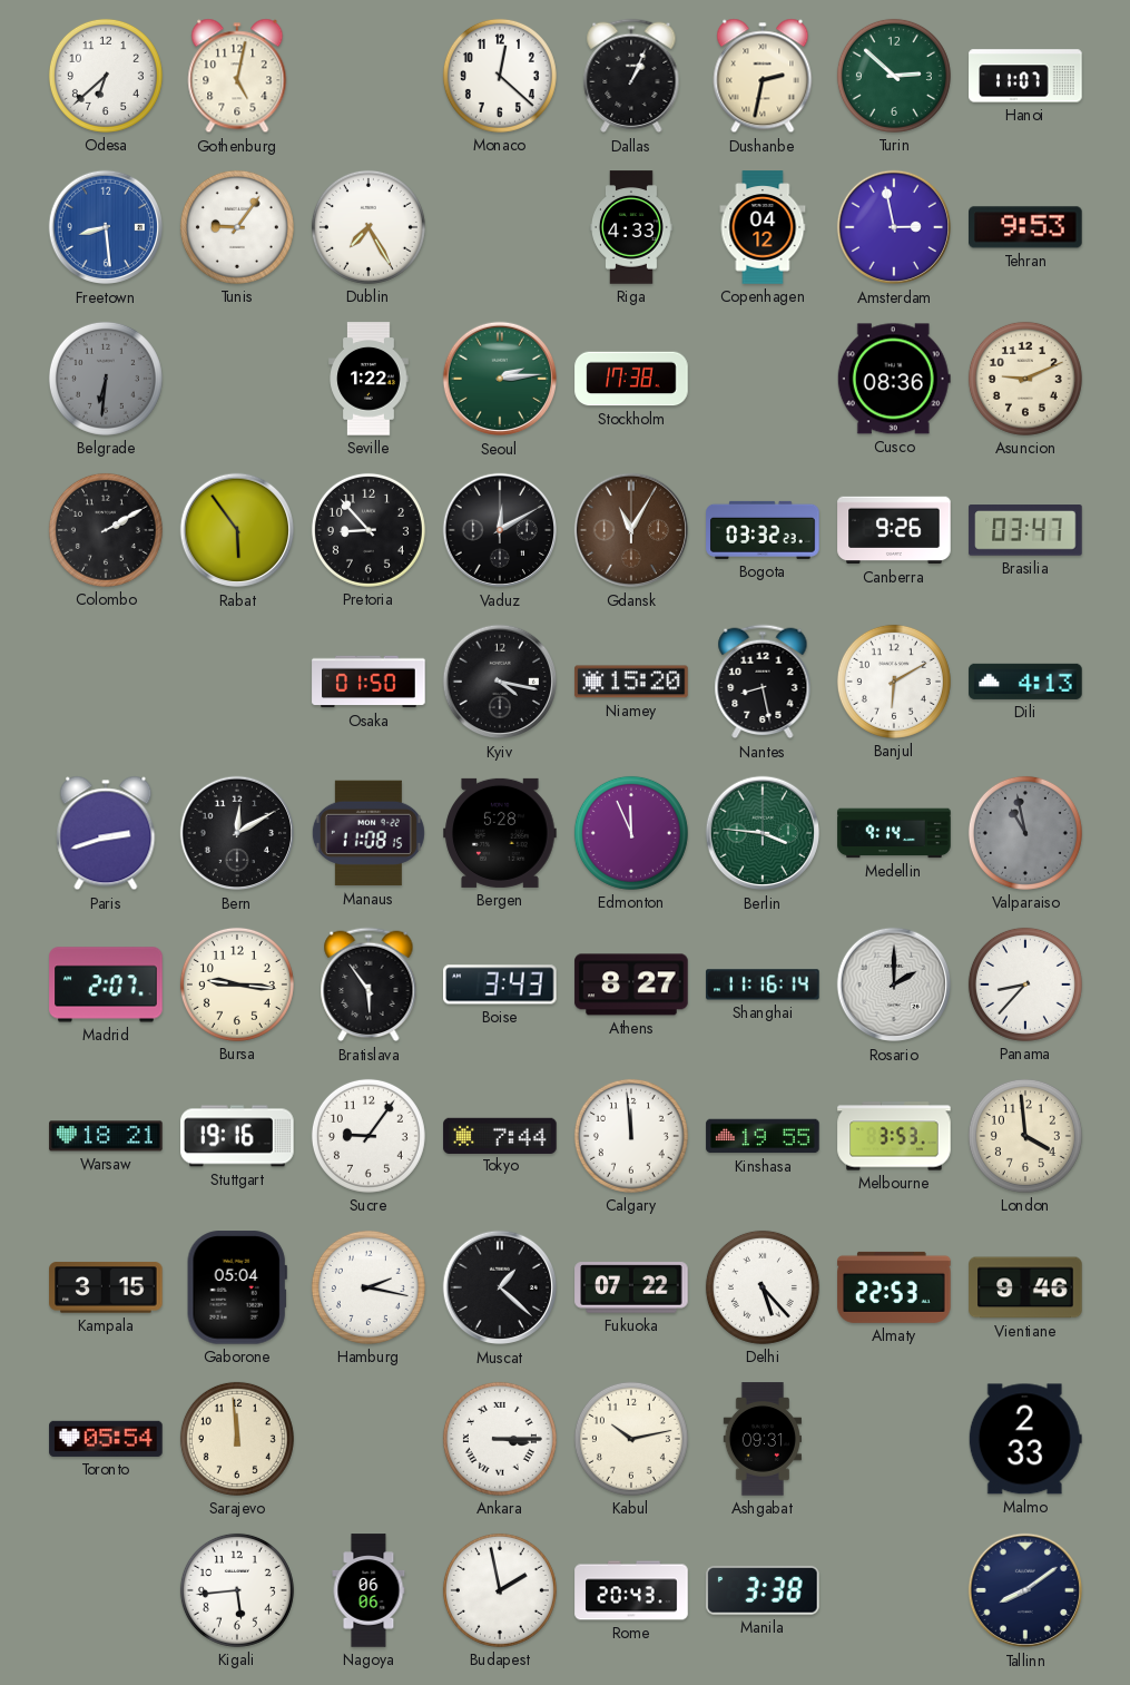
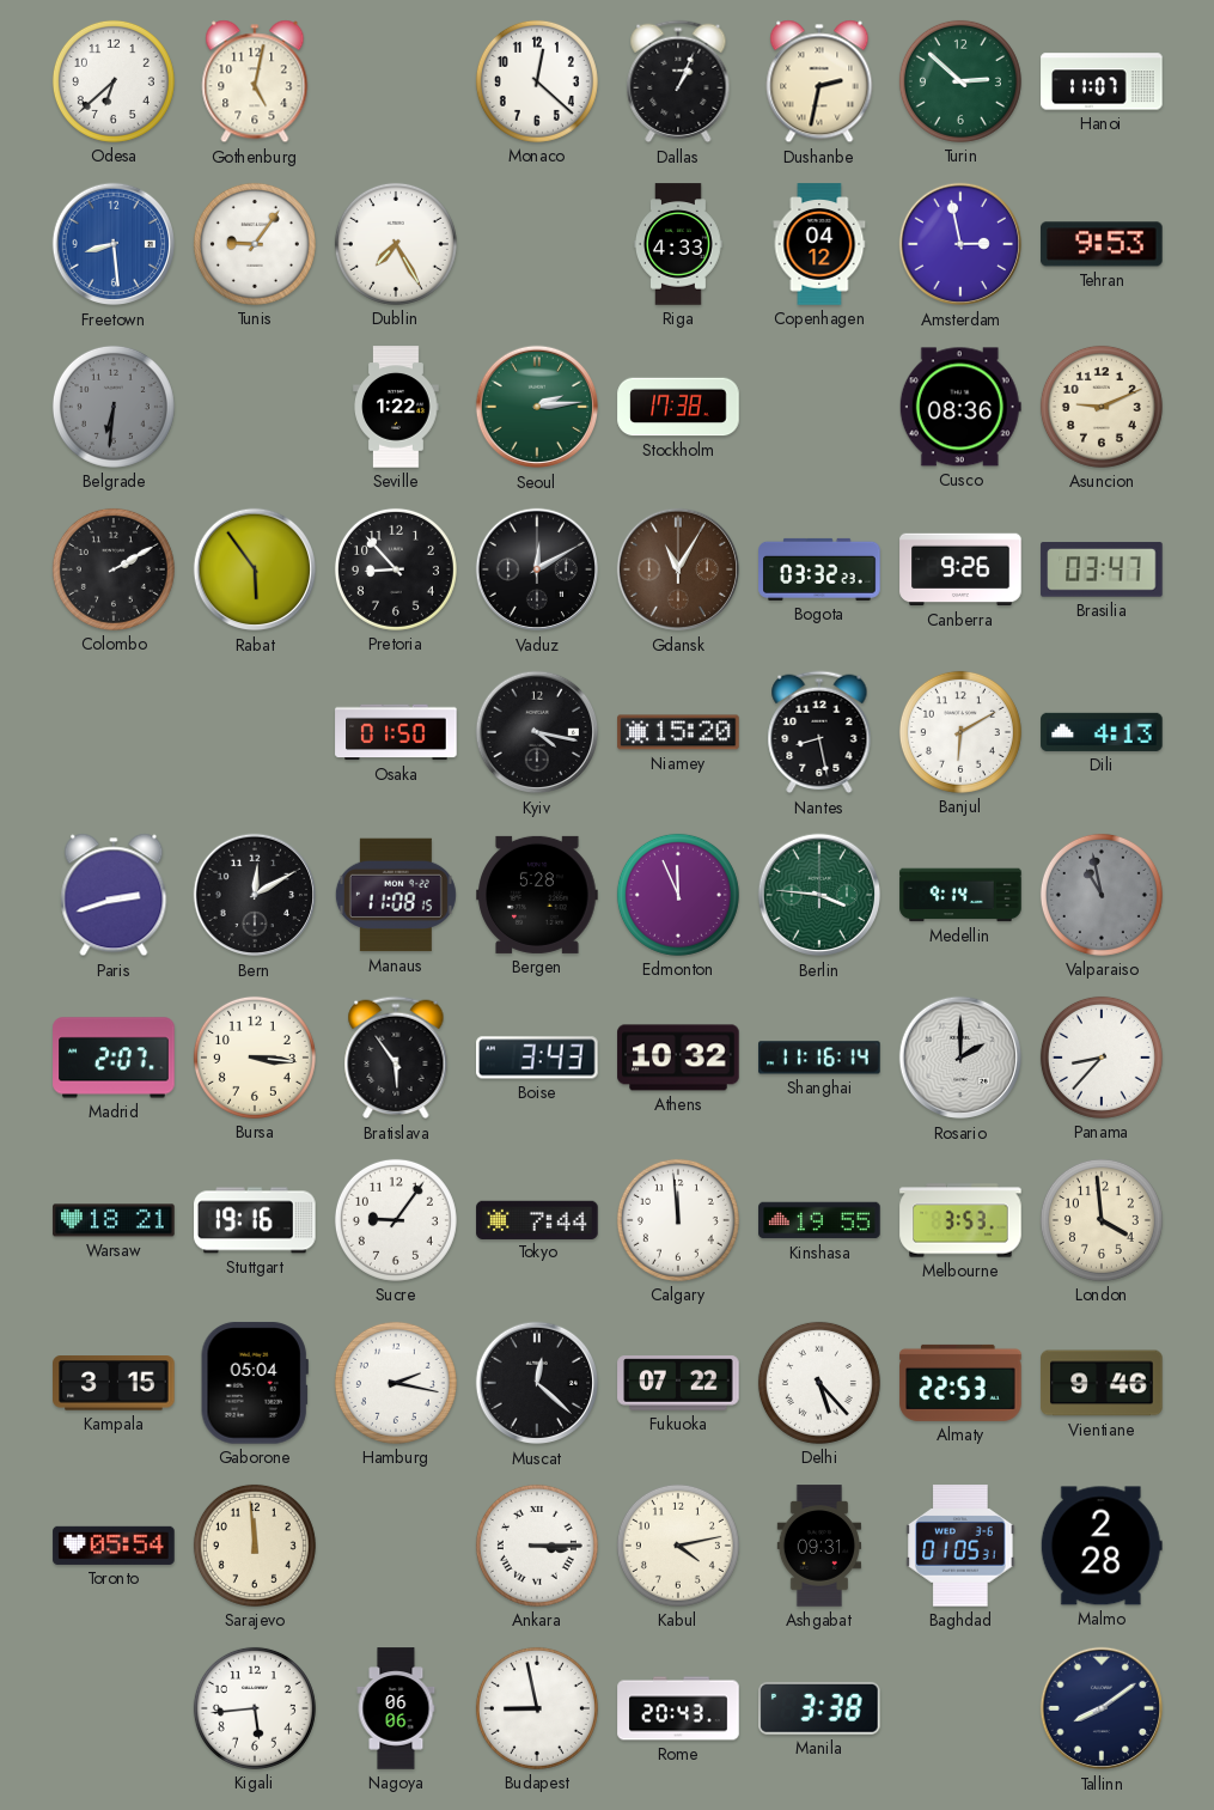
Bursa: 9:16 -> 3:16 (255, 1058)
Athens: 8:27 -> 10:32 (678, 1058)
Muscat: 1:22 -> 12:22 (537, 1383)
Kabul: 10:13 -> 4:13 (678, 1546)
Baghdad: none -> 01:05 (960, 1546)
Malmo: 2:33 -> 2:28 (1102, 1546)
Budapest: 1:58 -> 8:58 (537, 1708)
